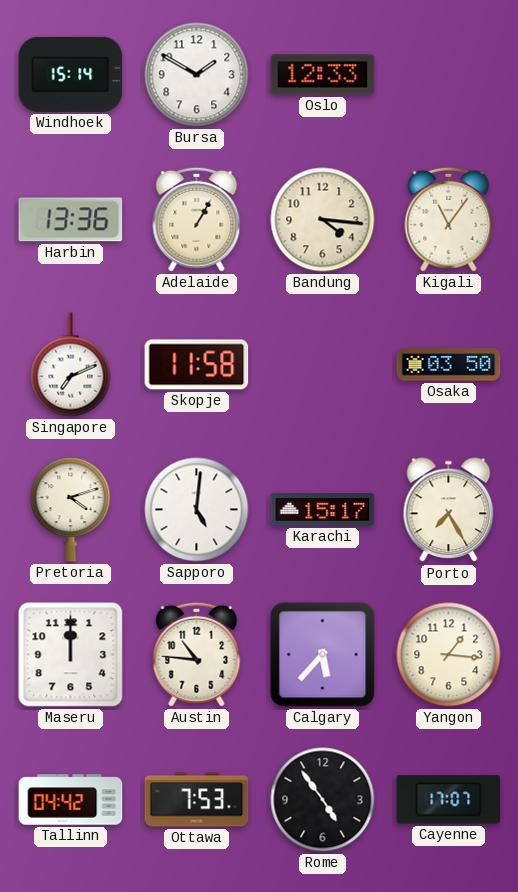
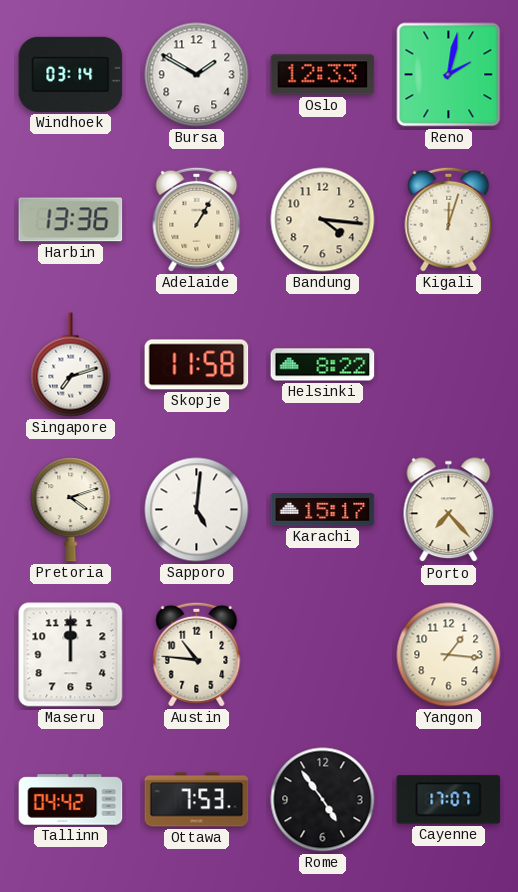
Windhoek: 15:14 -> 03:14 (71, 74)
Reno: none -> 2:02 (449, 75)
Kigali: 11:06 -> 12:03 (449, 219)
Singapore: 7:11 -> 7:12 (71, 365)
Helsinki: none -> 8:22 (323, 365)
Osaka: 03:50 -> none (449, 365)
Porto: 7:25 -> 7:23 (449, 510)
Calgary: 5:37 -> none (323, 655)
